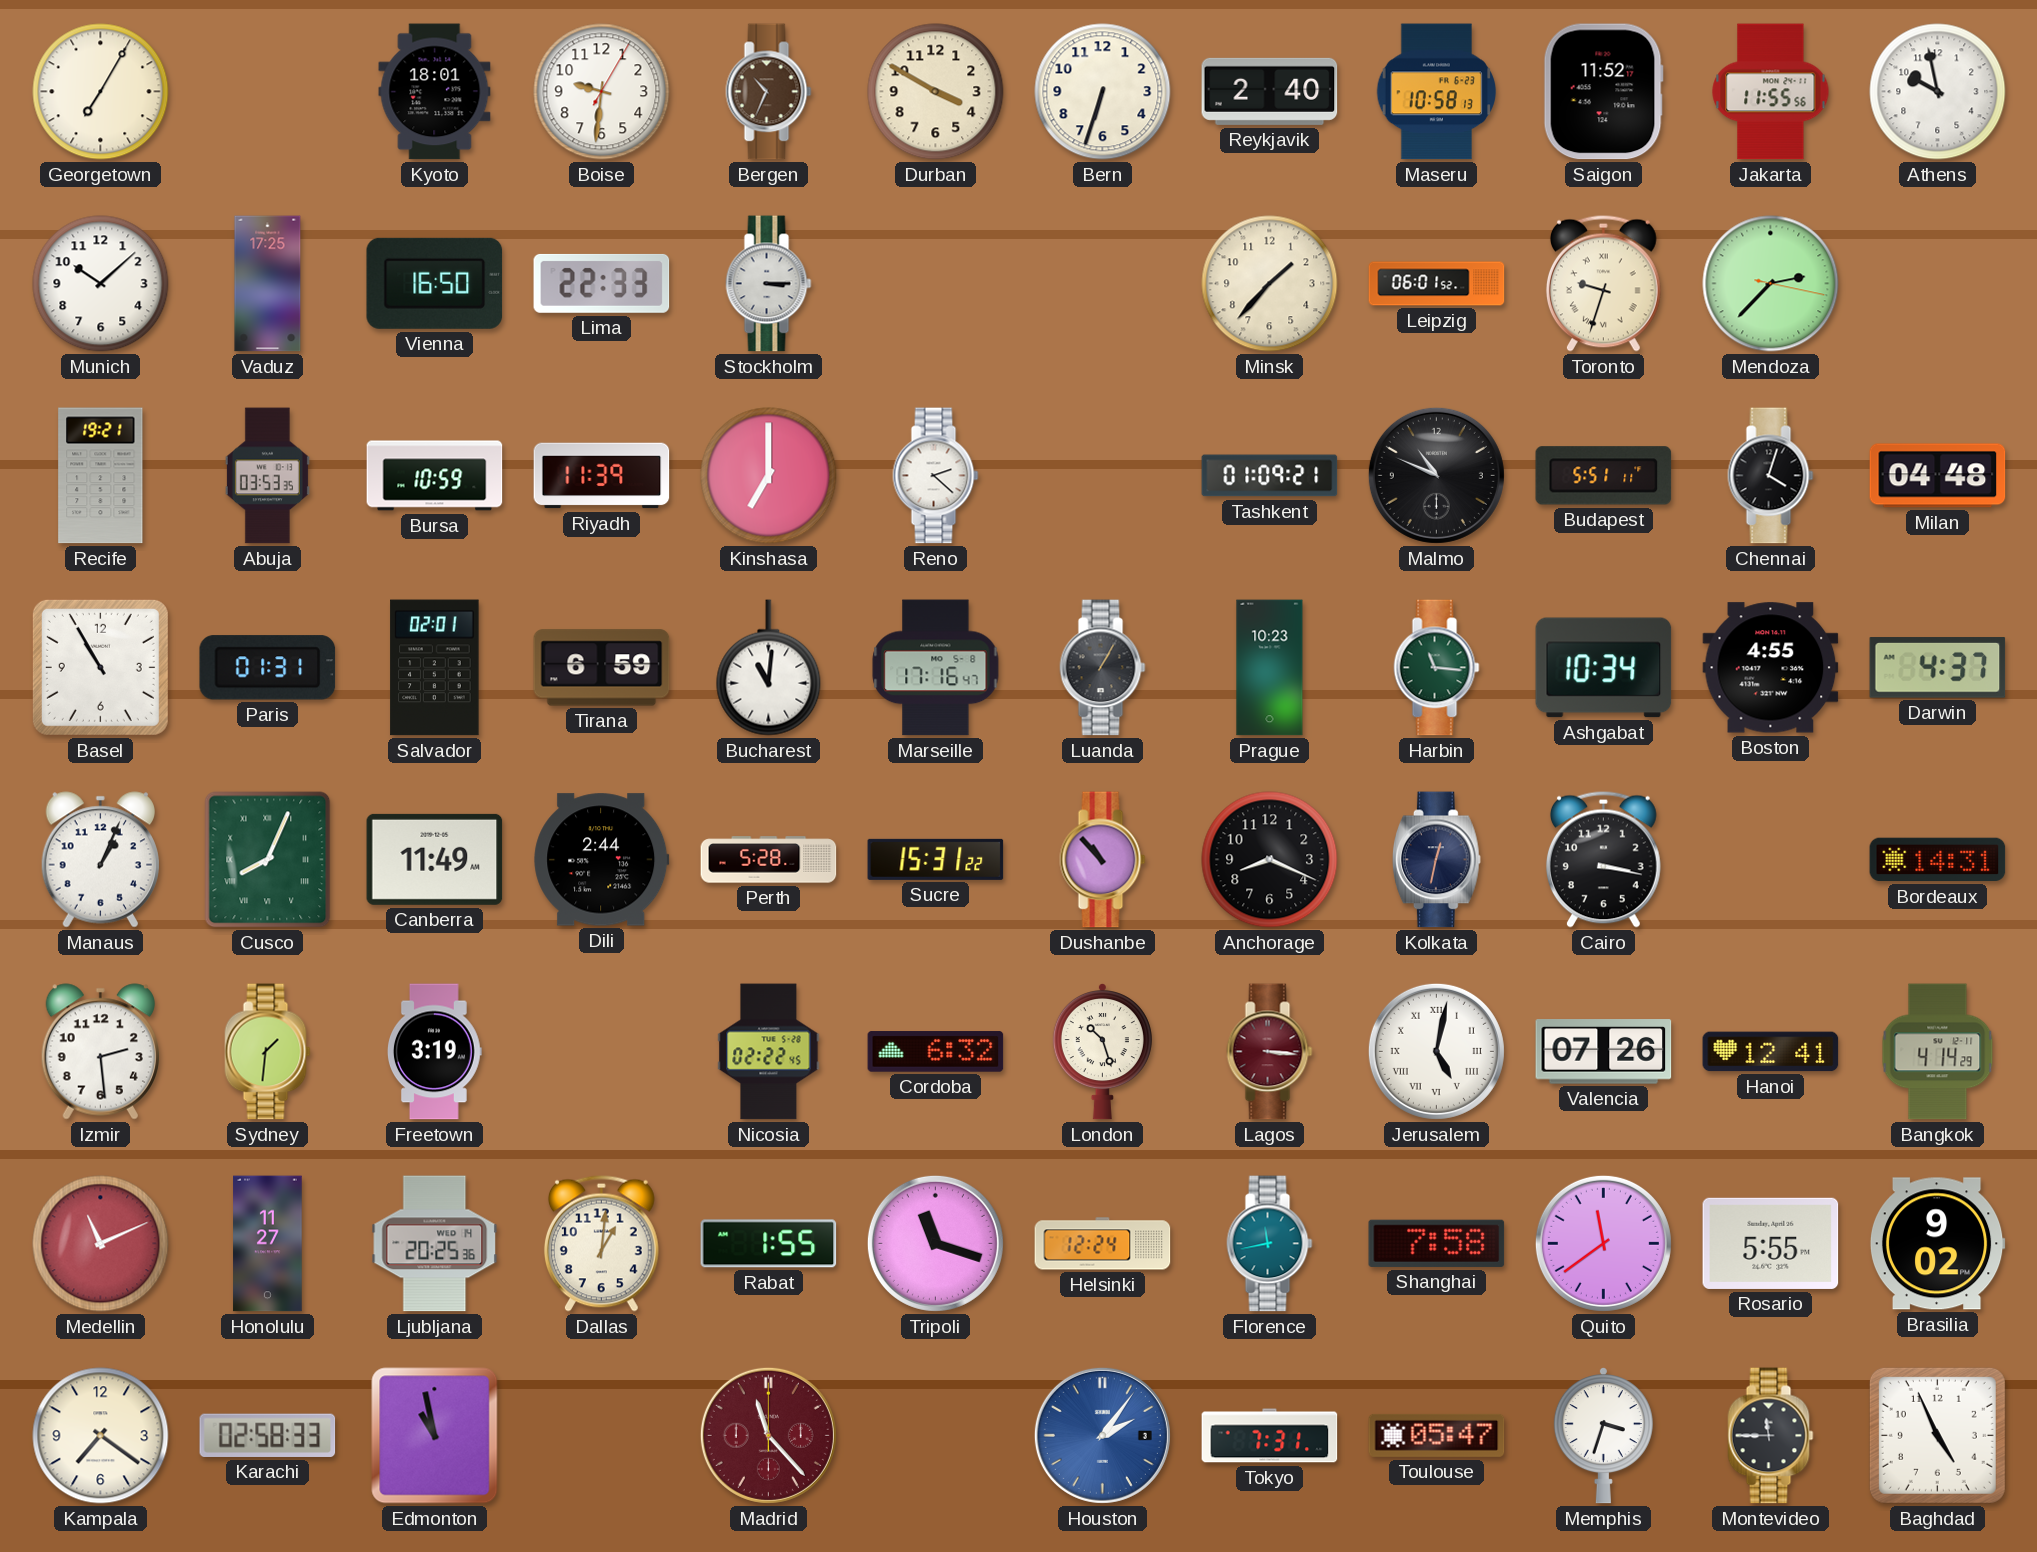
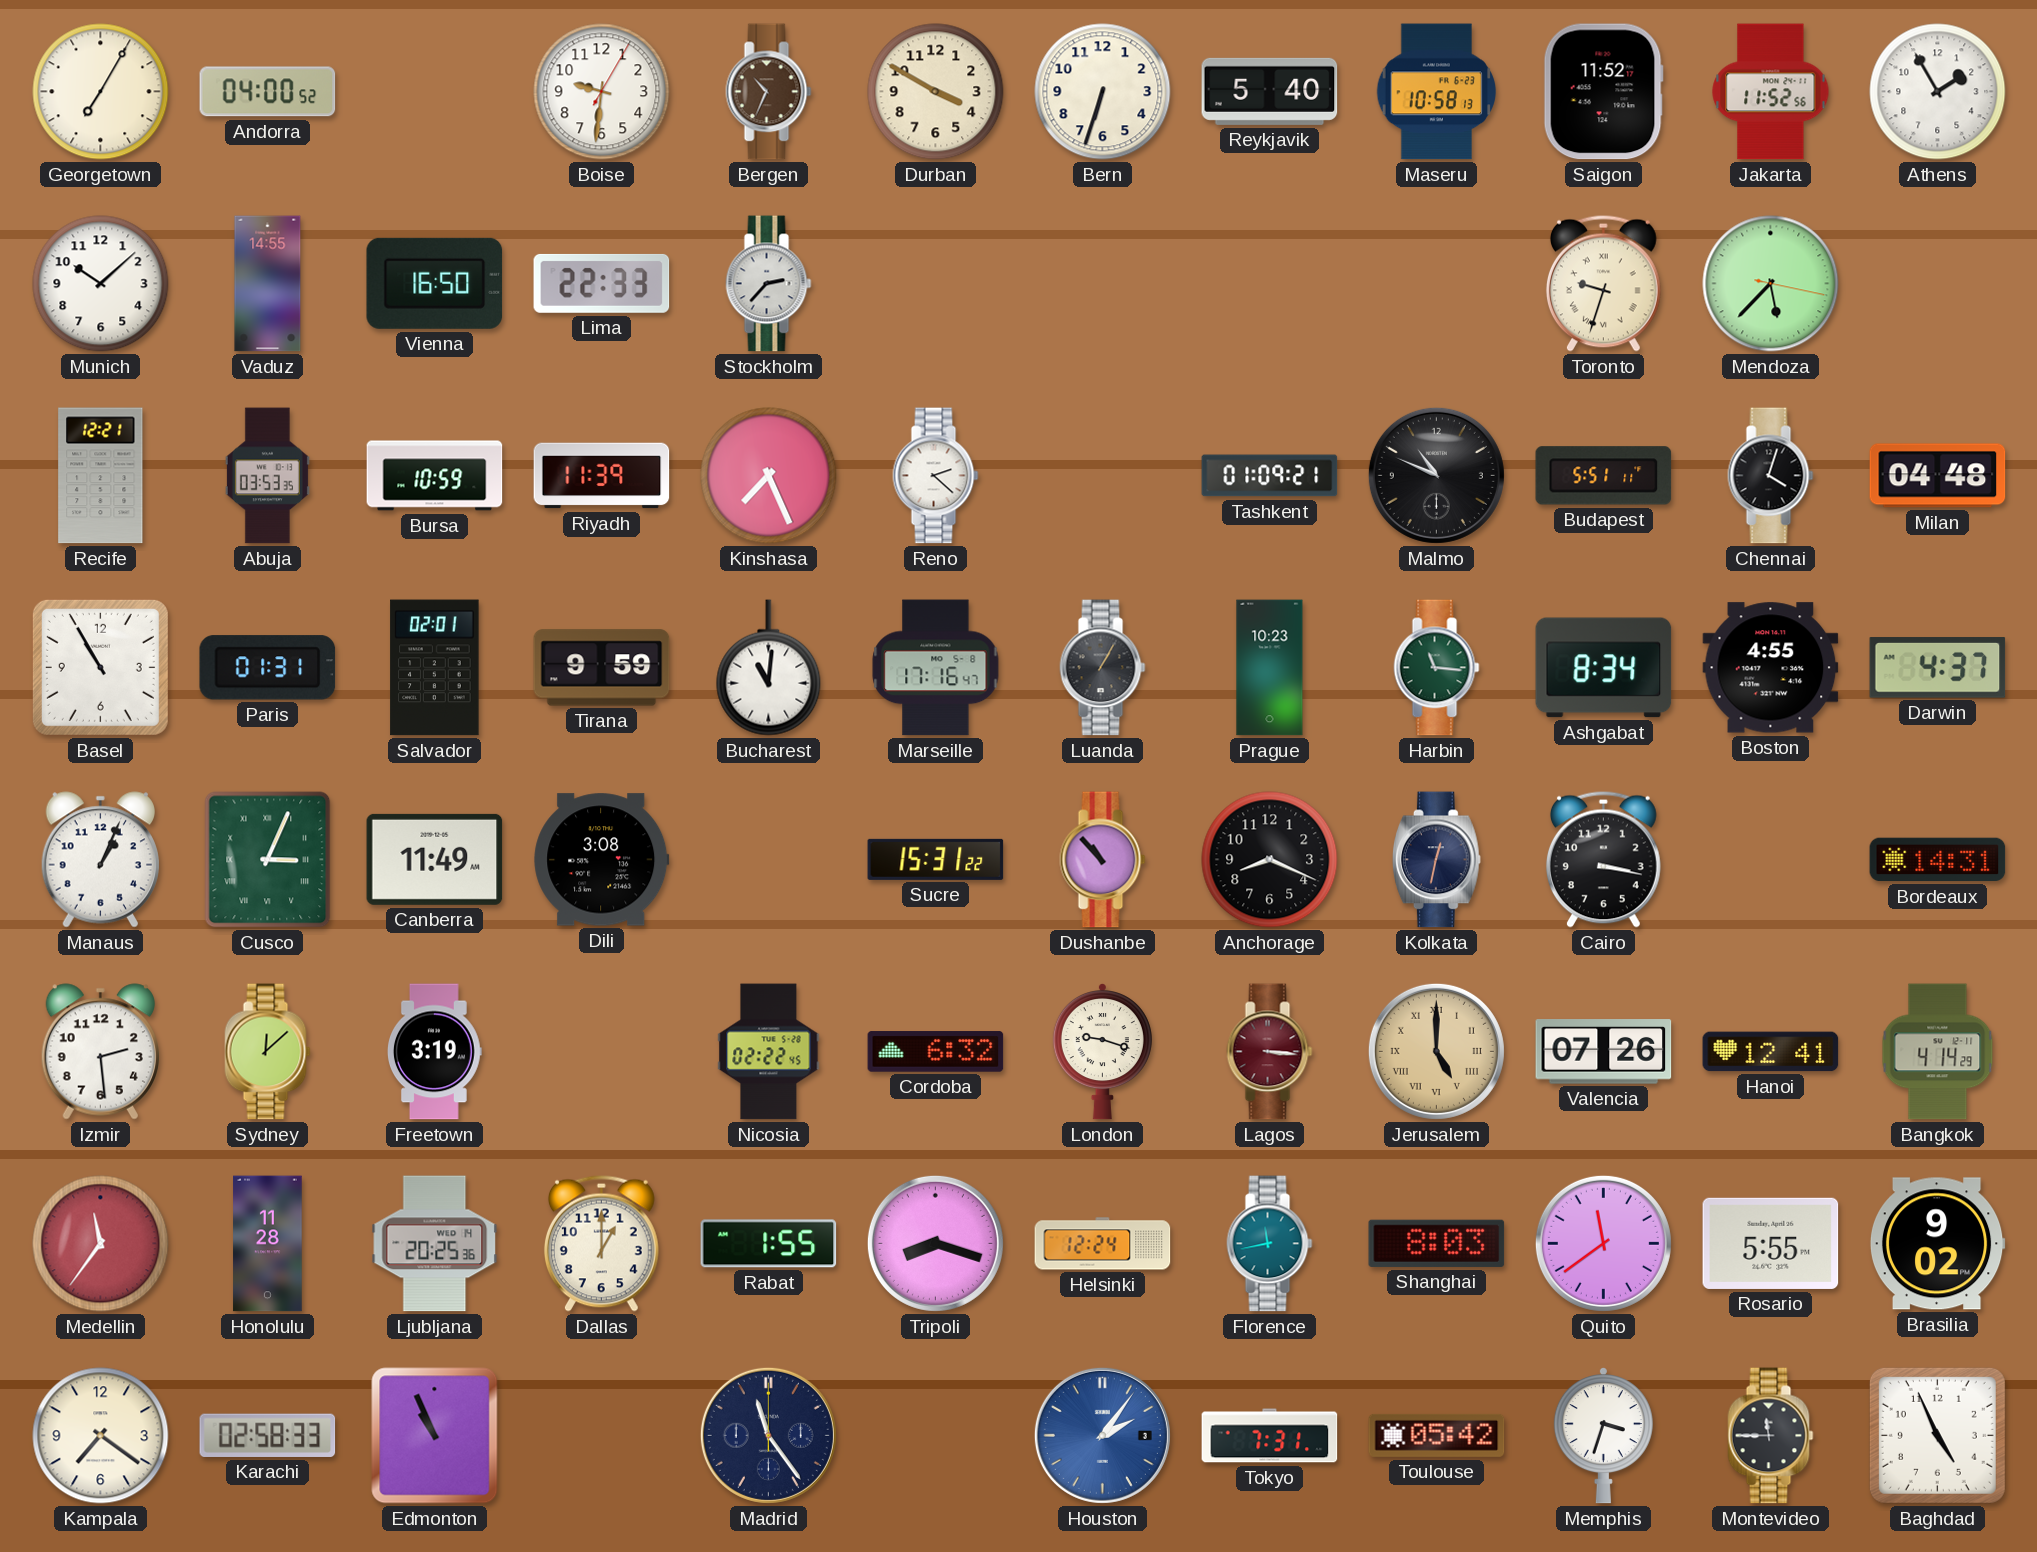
Andorra: none -> 04:00 (268, 92)
Kyoto: 18:01 -> none (435, 92)
Reykjavik: 2:40 -> 5:40 (1270, 91)
Jakarta: 11:55 -> 11:52 (1771, 92)
Athens: 9:58 -> 1:55 (1938, 92)
Vaduz: 17:25 -> 14:55 (268, 284)
Stockholm: 3:15 -> 2:37 (769, 284)
Minsk: 1:37 -> none (1270, 284)
Leipzig: 06:01 -> none (1437, 284)
Mendoza: 2:37 -> 5:37 (1771, 284)
Recife: 19:21 -> 12:21 (101, 476)
Kinshasa: 7:00 -> 7:26 (769, 476)
Tirana: 6:59 -> 9:59 (602, 668)
Ashgabat: 10:34 -> 8:34 (1604, 668)
Cusco: 8:04 -> 3:04 (268, 860)
Dili: 2:44 -> 3:08 (602, 860)
Perth: 5:28 -> none (769, 860)
Sydney: 1:31 -> 12:08 (268, 1052)
London: 10:27 -> 9:18 (1102, 1051)
Jerusalem: 5:02 -> 5:00 (1436, 1051)
Jerusalem dial: white -> champagne (1436, 1051)
Medellin: 11:11 -> 11:36 (101, 1244)
Honolulu: 11:27 -> 11:28 (268, 1244)
Dallas: 1:01 -> 1:00 (601, 1243)
Tripoli: 11:18 -> 8:18 (935, 1243)
Shanghai: 7:58 -> 8:03 (1437, 1243)
Edmonton: 10:58 -> 10:56 (435, 1436)
Madrid: 11:23 -> 11:24 (768, 1435)
Madrid dial: burgundy -> navy (768, 1435)
Toulouse: 05:47 -> 05:42 (1437, 1435)
